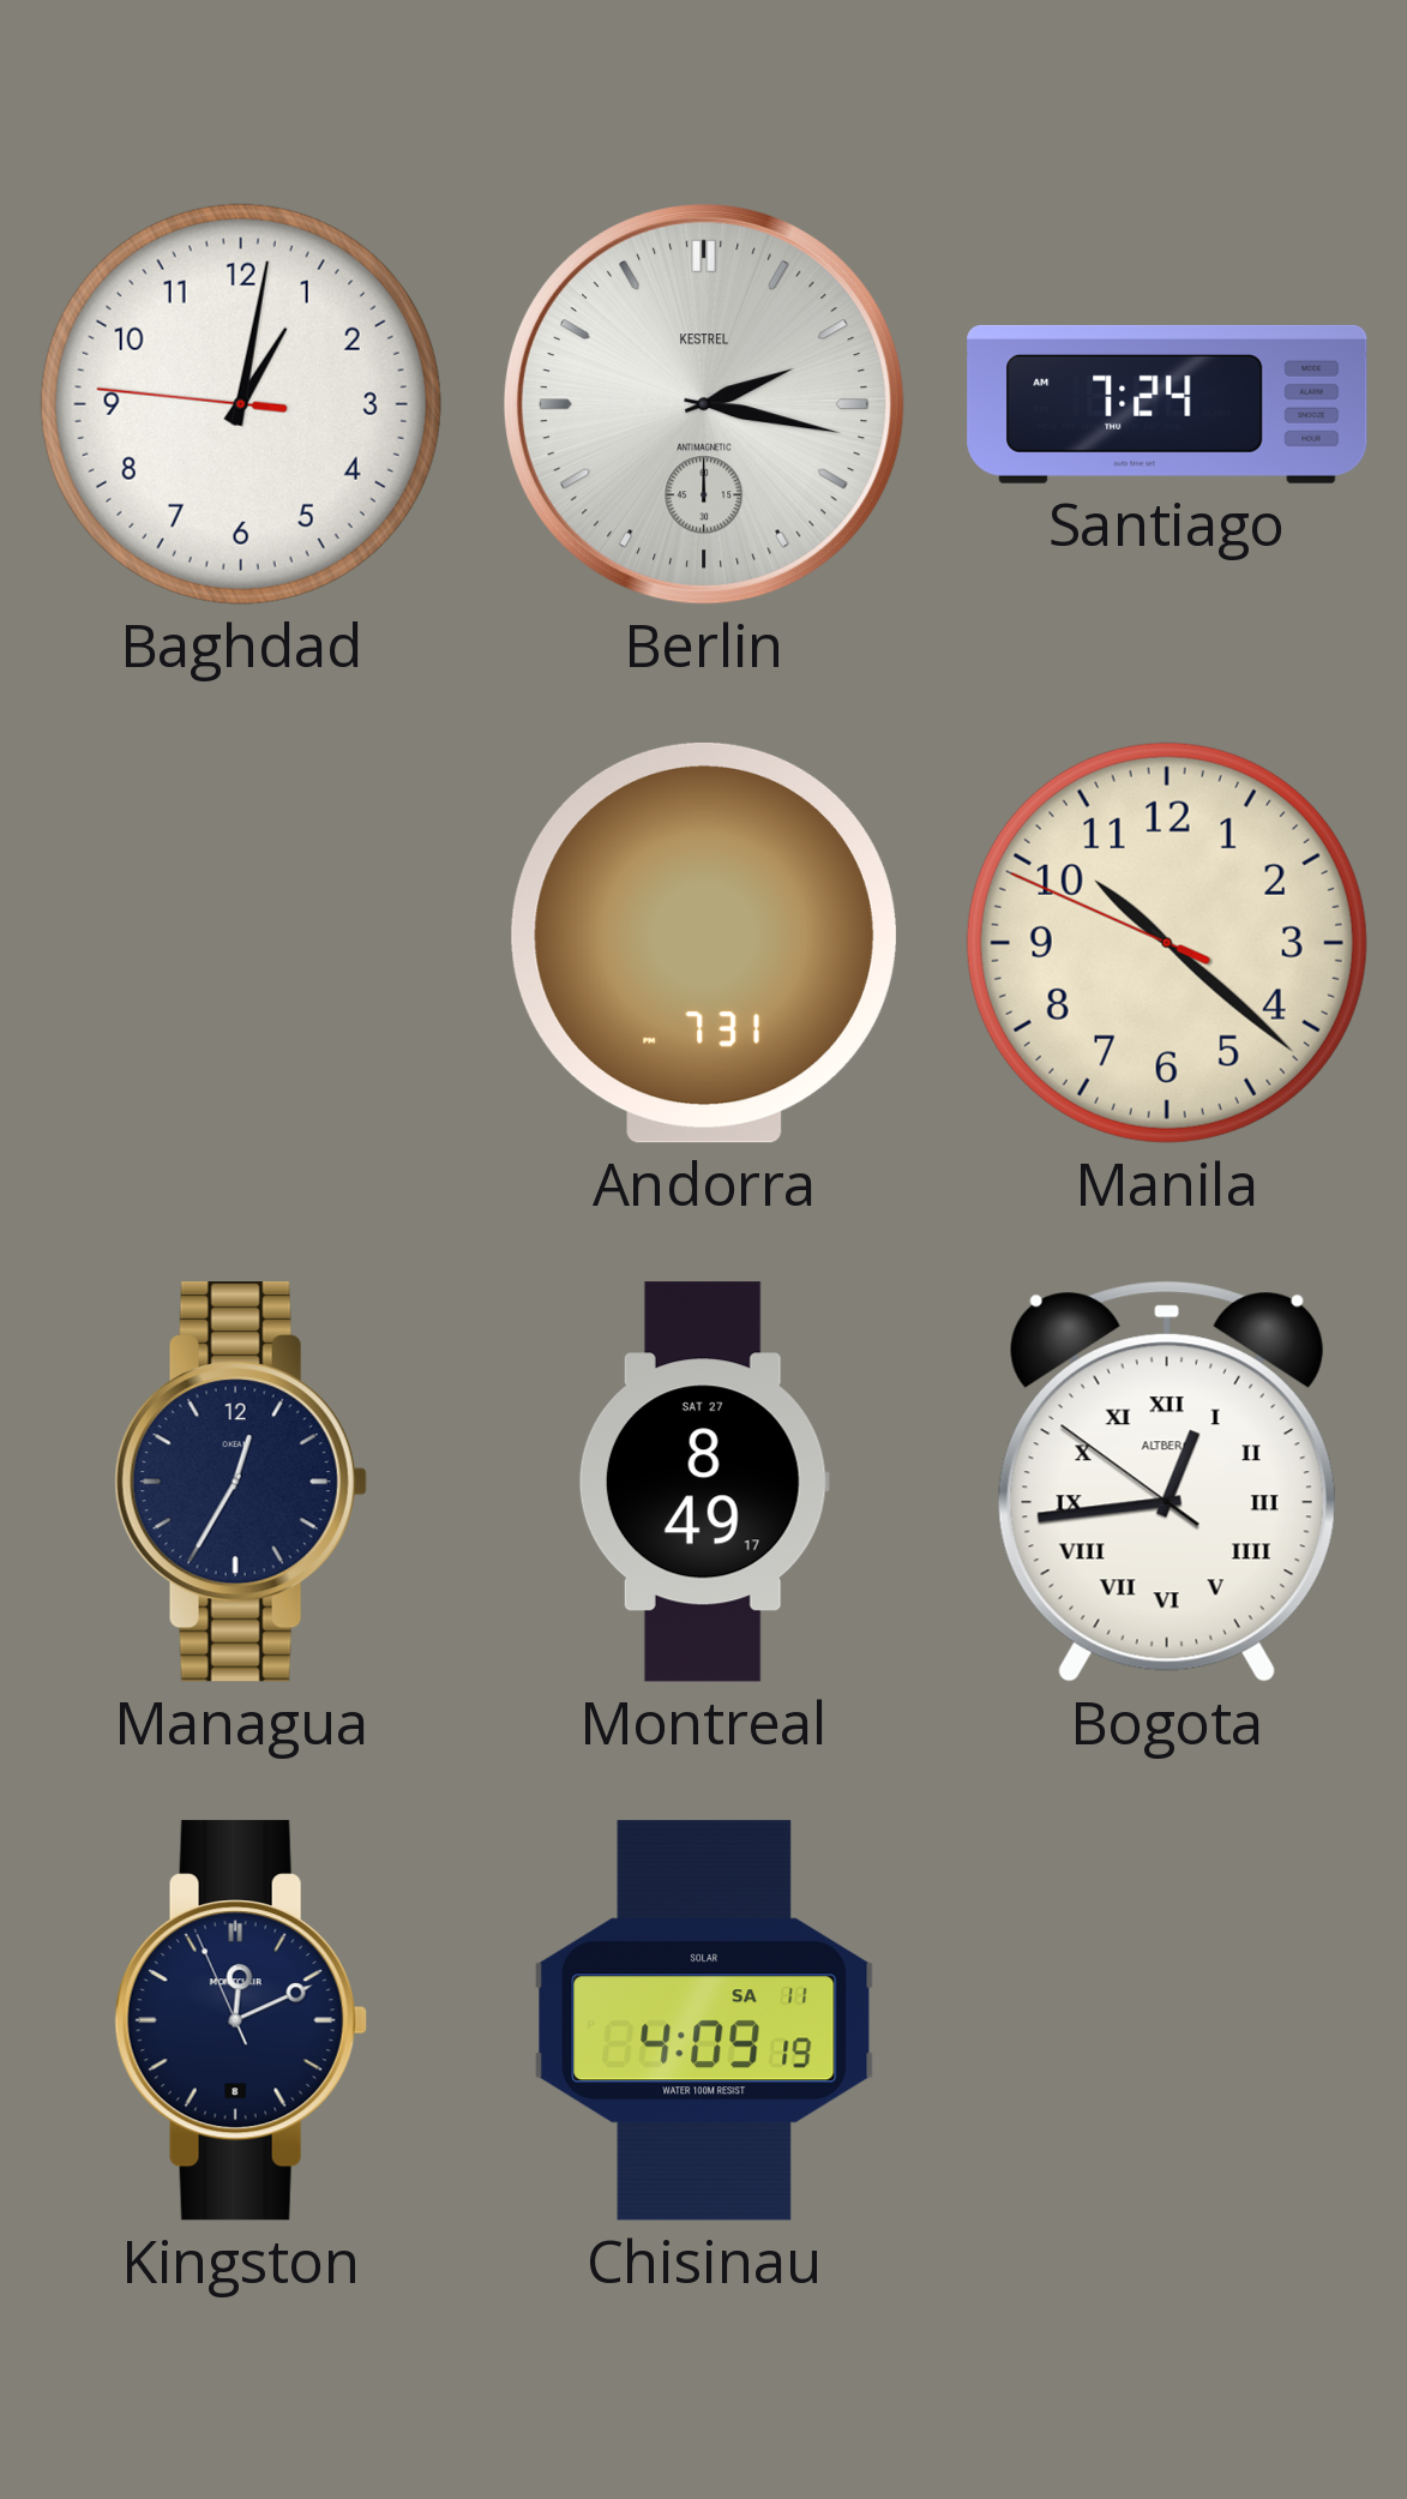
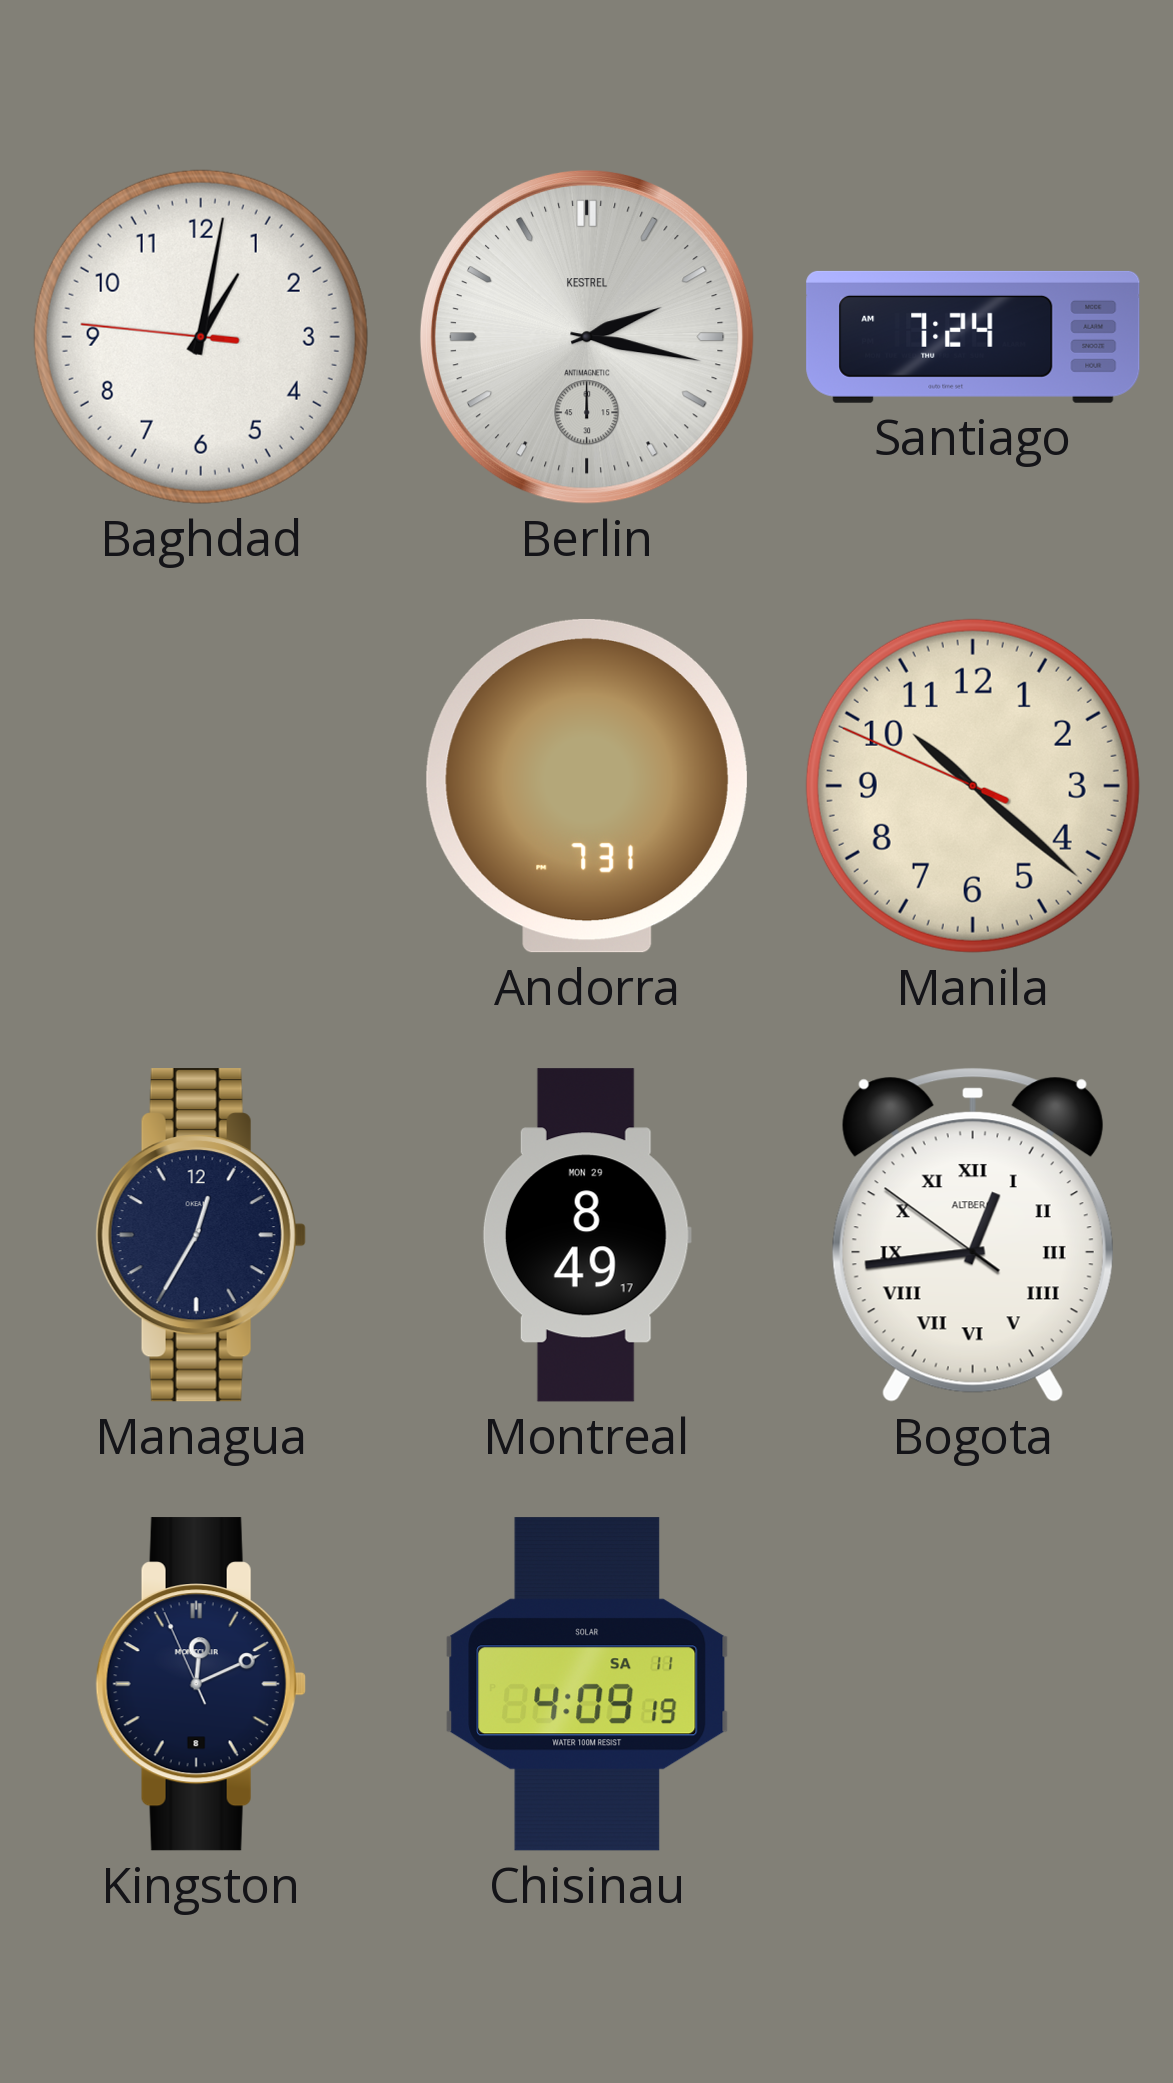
Montreal date: SAT 27 -> MON 29 (587, 1235)
